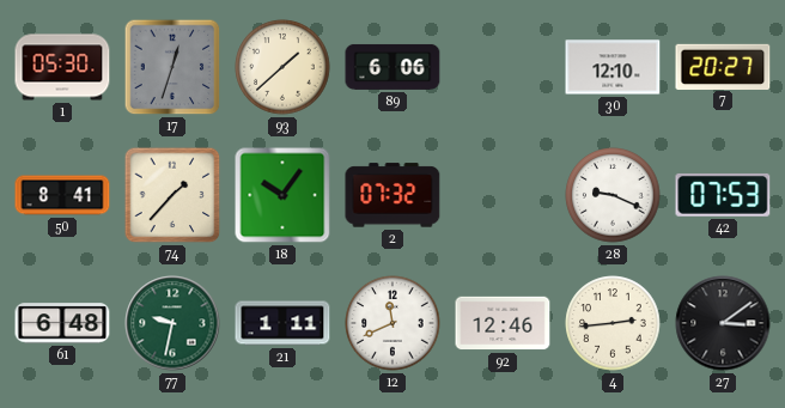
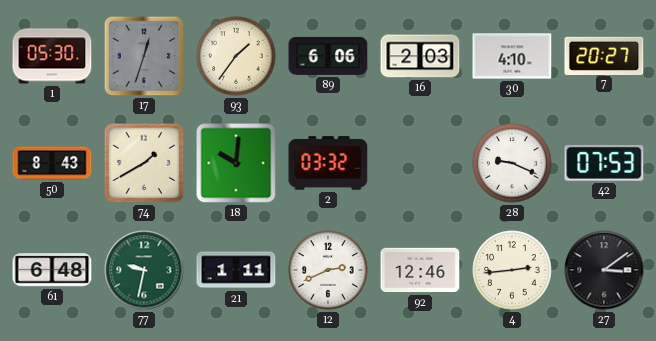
93: 1:38 -> 1:36 (236, 56)
16: none -> 2:03 (420, 56)
30: 12:10 -> 4:10 (512, 56)
50: 8:41 -> 8:43 (52, 163)
74: 1:37 -> 1:40 (144, 163)
18: 10:06 -> 10:01 (236, 163)
2: 07:32 -> 03:32 (328, 163)
12: 11:41 -> 2:41 (328, 270)
